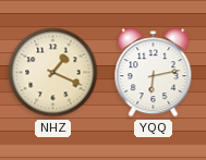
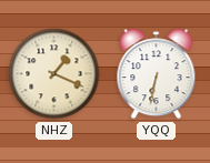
YQQ: 6:13 -> 6:32 (157, 74)
